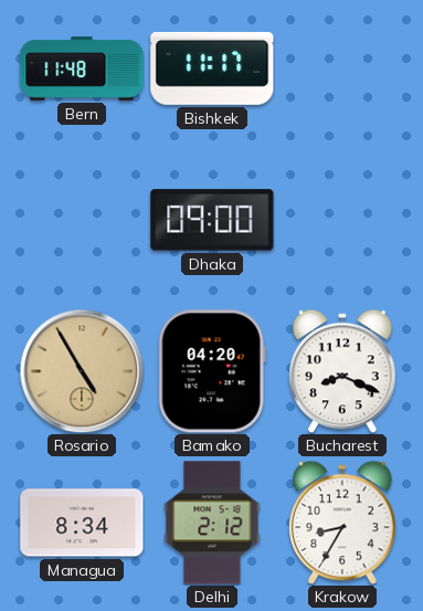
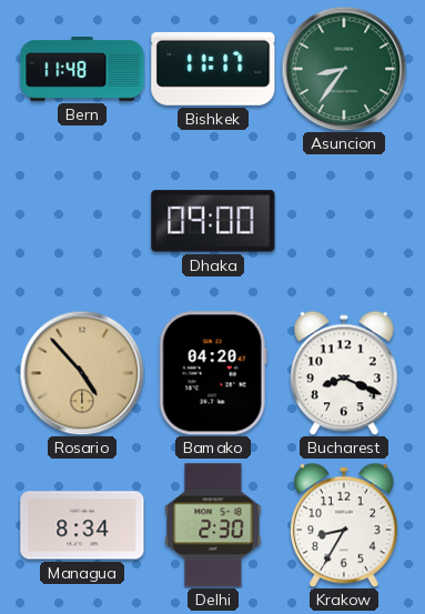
Asuncion: none -> 8:36 (344, 69)
Rosario: 4:55 -> 4:53 (82, 373)
Delhi: 2:12 -> 2:30 (213, 525)
